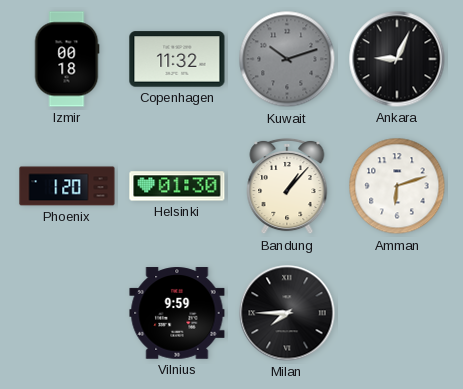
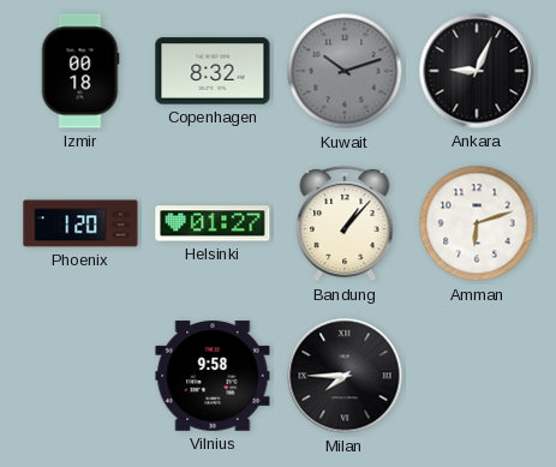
Copenhagen: 11:32 -> 8:32 (213, 71)
Helsinki: 01:30 -> 01:27 (213, 223)
Vilnius: 9:59 -> 9:58 (213, 376)
